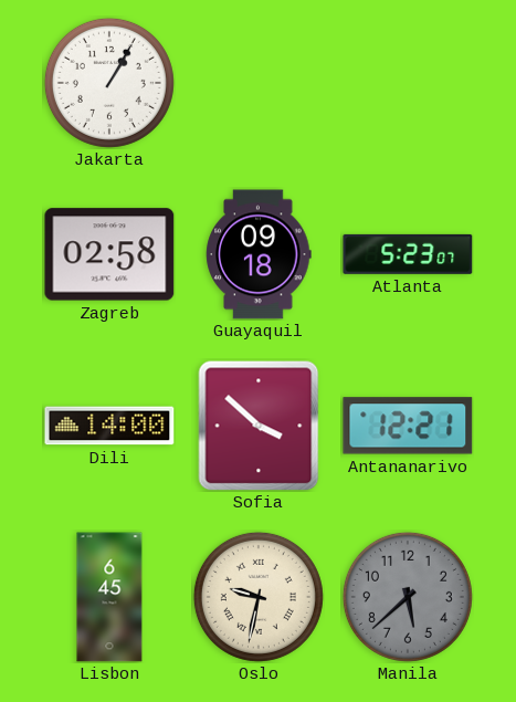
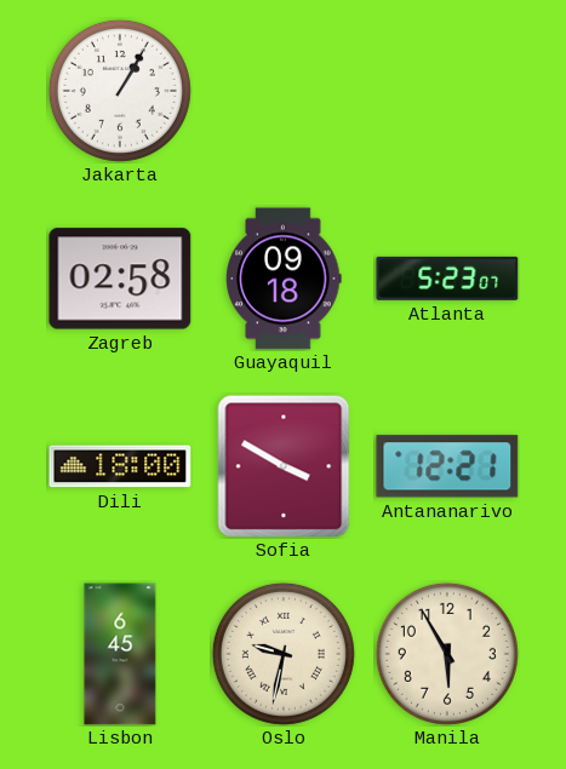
Dili: 14:00 -> 18:00 (120, 466)
Sofia: 3:52 -> 3:50 (284, 466)
Manila: 5:38 -> 5:55 (447, 654)
Manila dial: grey -> cream (447, 654)
